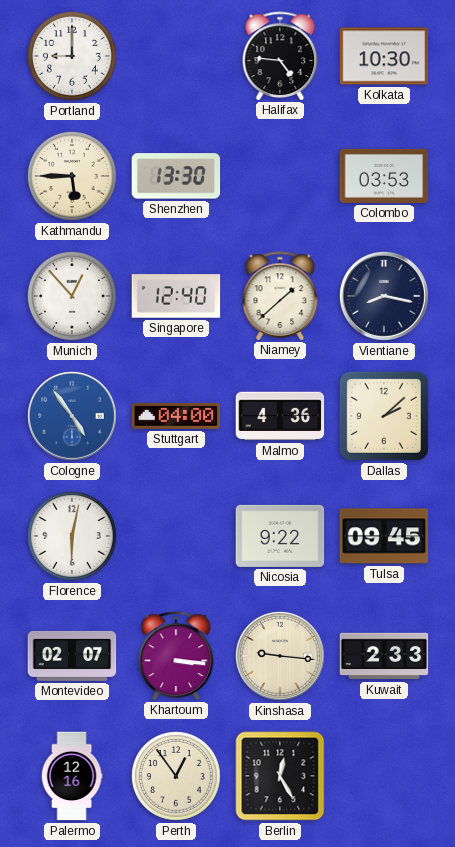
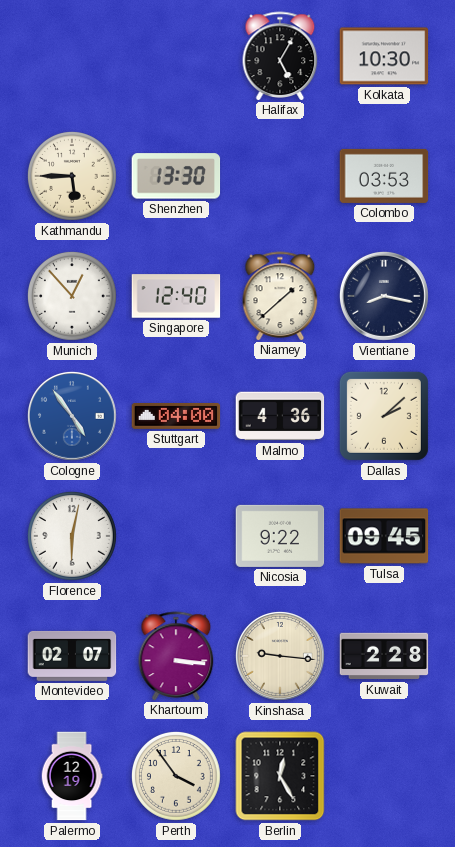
Portland: 9:00 -> none (72, 56)
Halifax: 4:46 -> 5:05 (280, 56)
Kuwait: 2:33 -> 2:28 (384, 656)
Palermo: 12:16 -> 12:19 (72, 776)
Perth: 12:54 -> 3:54 (176, 776)
